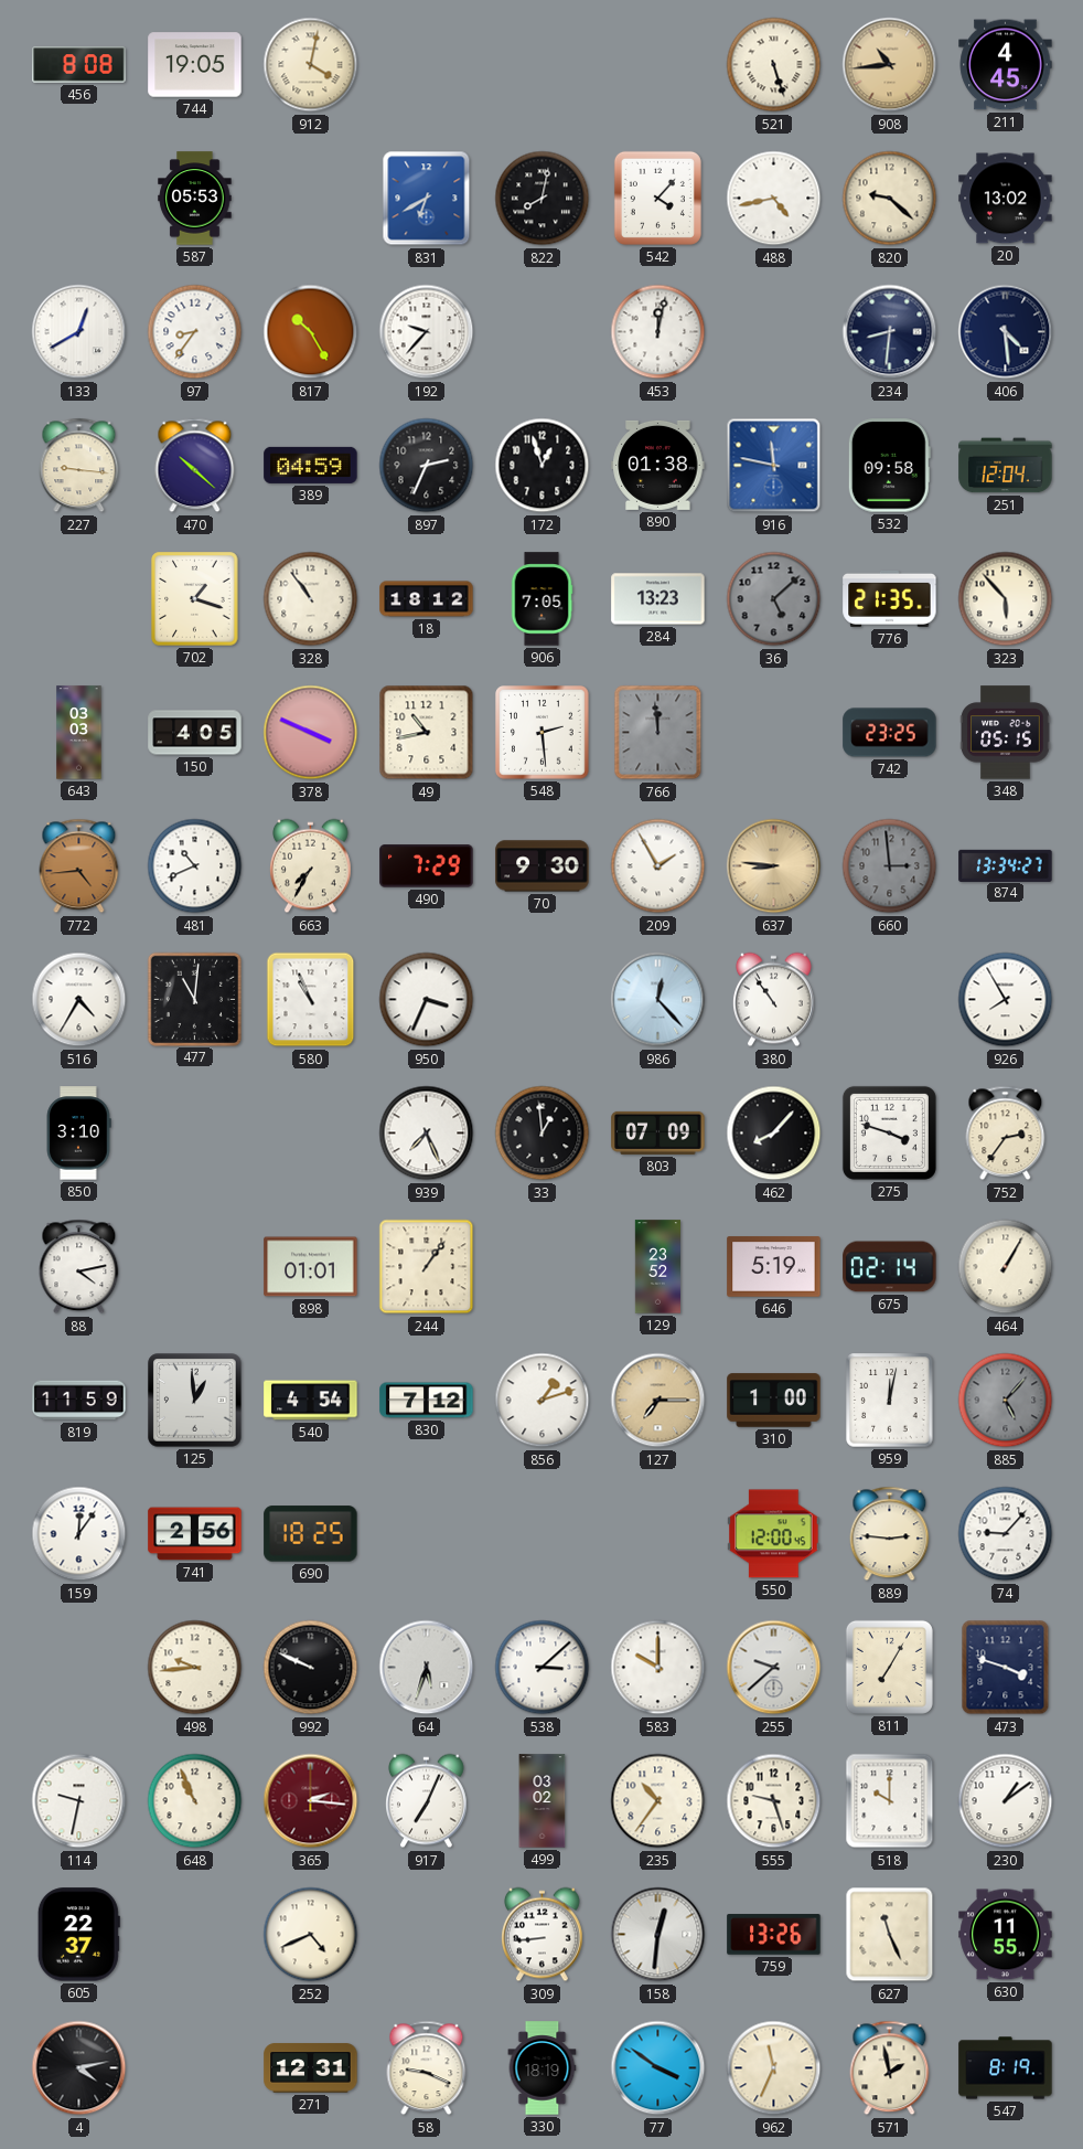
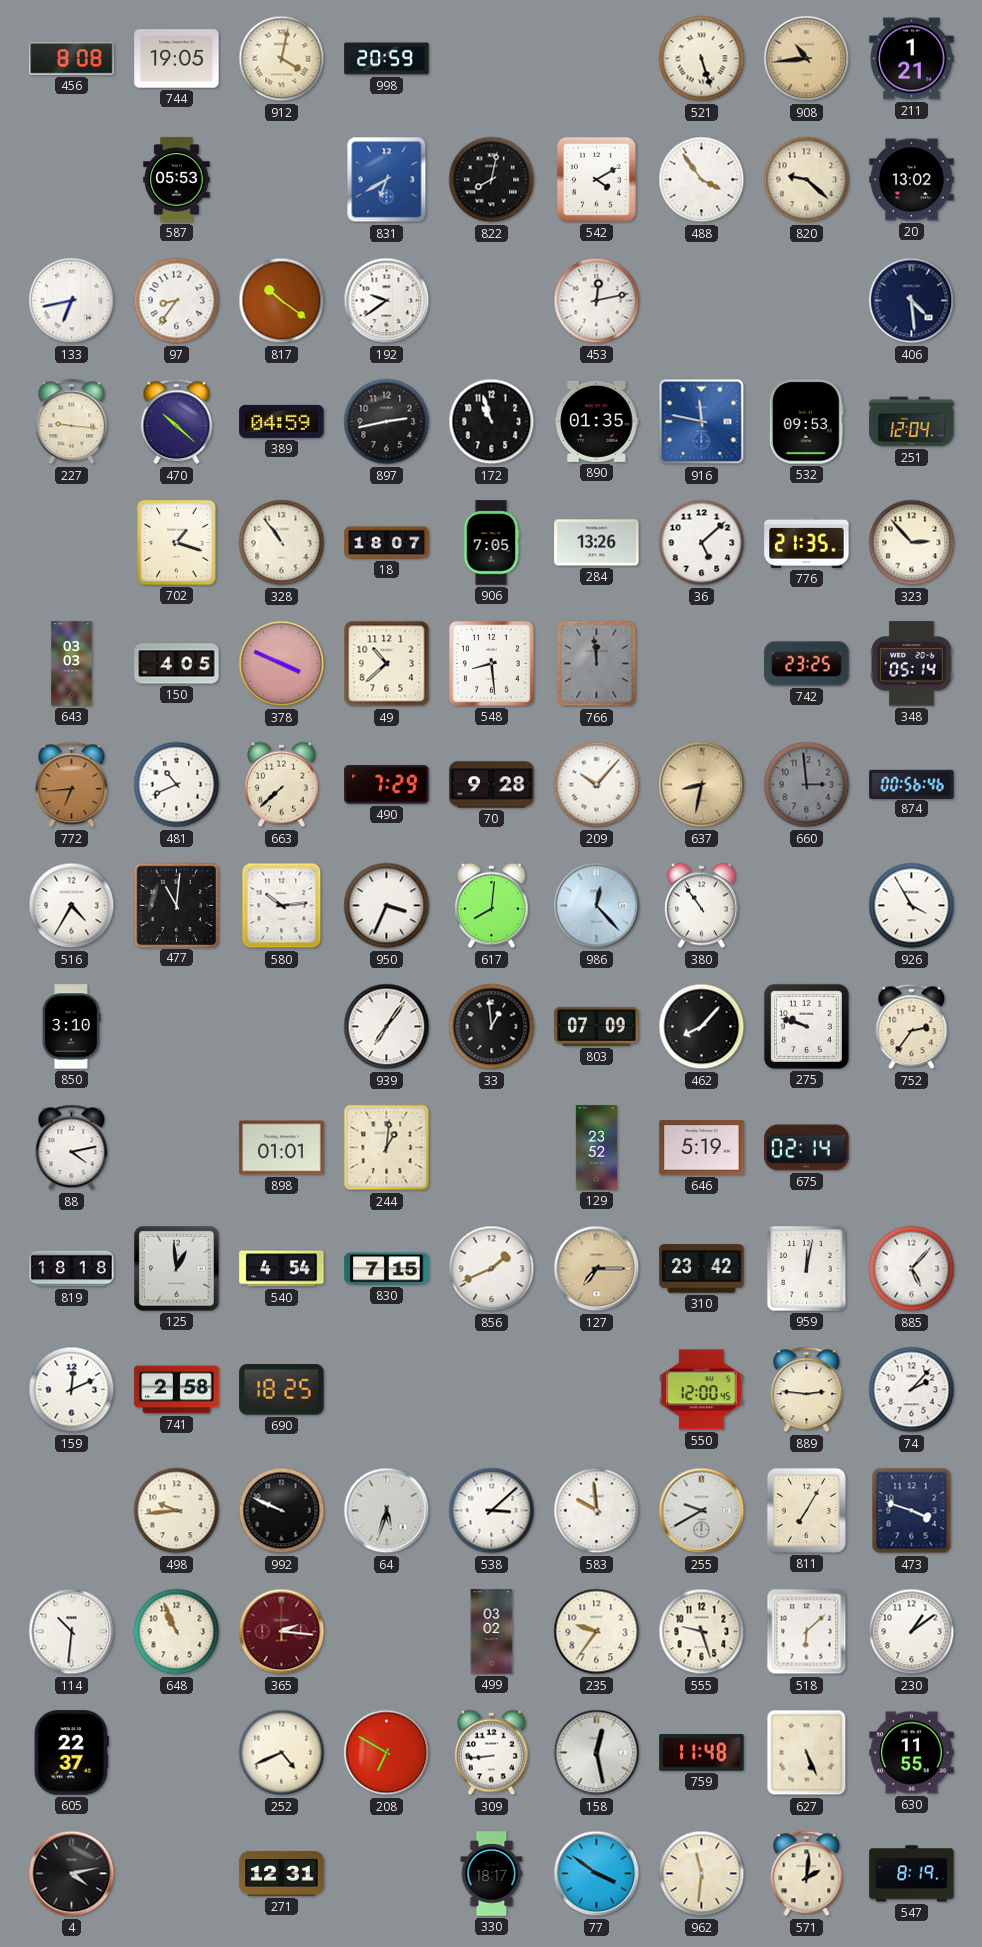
998: none -> 20:59 (387, 59)
211: 4:45 -> 1:21 (912, 59)
542: 4:07 -> 4:10 (596, 179)
488: 4:43 -> 3:54 (702, 180)
133: 12:40 -> 6:43 (72, 301)
817: 10:25 -> 10:21 (282, 301)
192: 9:37 -> 9:39 (387, 301)
453: 12:02 -> 12:13 (597, 301)
234: 8:31 -> none (890, 332)
897: 2:34 -> 2:43 (387, 422)
172: 12:57 -> 10:57 (492, 422)
890: 01:38 -> 01:35 (597, 421)
532: 09:58 -> 09:53 (806, 422)
18: 18:12 -> 18:07 (387, 543)
284: 13:23 -> 13:26 (597, 543)
36 dial: grey -> white (702, 543)
323: 5:53 -> 2:53 (912, 543)
49: 10:43 -> 10:38 (387, 664)
548: 2:29 -> 8:29 (492, 664)
348: 05:15 -> 05:14 (912, 664)
772: 4:44 -> 6:44 (72, 785)
663: 7:35 -> 7:38 (282, 785)
70: 9:30 -> 9:28 (492, 785)
209: 1:55 -> 10:07 (597, 785)
637: 8:46 -> 8:32 (702, 785)
874: 13:34 -> 00:56 (912, 784)
580: 10:56 -> 10:14 (282, 906)
617: none -> 8:01 (492, 906)
926: 7:55 -> 3:55 (912, 906)
939: 7:26 -> 7:06 (387, 1027)
275: 3:48 -> 9:48 (806, 1026)
244: 1:06 -> 1:01 (387, 1148)
464: 1:05 -> none (1006, 1267)
819: 11:59 -> 18:18 (72, 1269)
830: 7:12 -> 7:15 (387, 1269)
856: 1:12 -> 1:41 (492, 1269)
310: 1:00 -> 23:42 (702, 1269)
885 dial: grey -> white (912, 1269)
159: 12:06 -> 12:11 (72, 1390)
741: 2:56 -> 2:58 (177, 1390)
74: 9:07 -> 2:07 (912, 1390)
583: 10:00 -> 9:59 (597, 1511)
255: 9:38 -> 9:40 (702, 1511)
114: 9:32 -> 10:31 (72, 1632)
917: 7:04 -> none (427, 1801)
235: 10:36 -> 9:36 (597, 1632)
518: 10:00 -> 6:08 (807, 1632)
208: none -> 6:50 (387, 1753)
158: 12:31 -> 12:28 (597, 1753)
759: 13:26 -> 11:48 (702, 1753)
627: 11:26 -> 5:26 (807, 1753)
58: 9:19 -> none (427, 2068)
330: 18:19 -> 18:17 (492, 1874)
962: 11:34 -> 11:31 (702, 1874)
571: 1:58 -> 2:01 (807, 1874)
